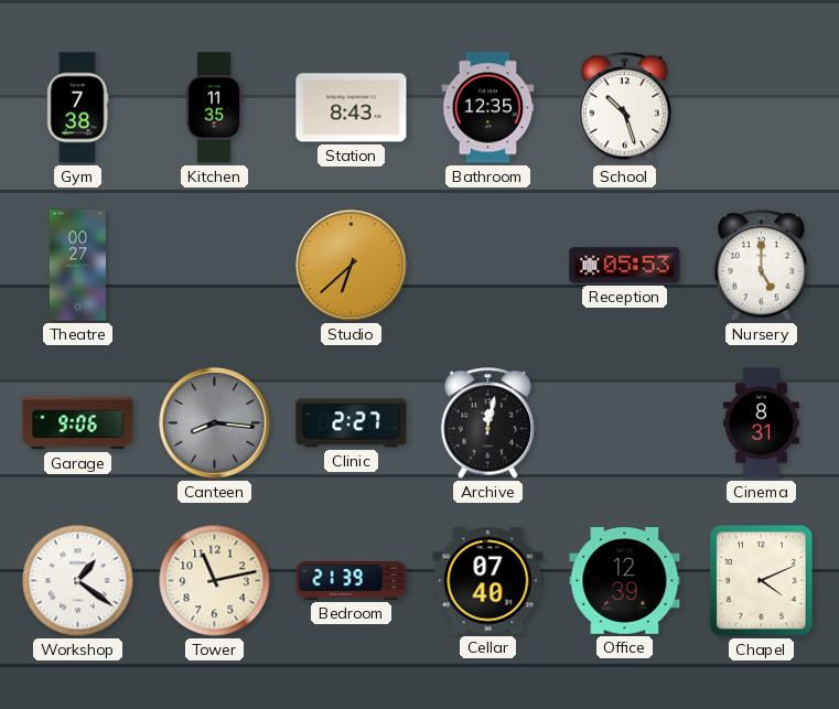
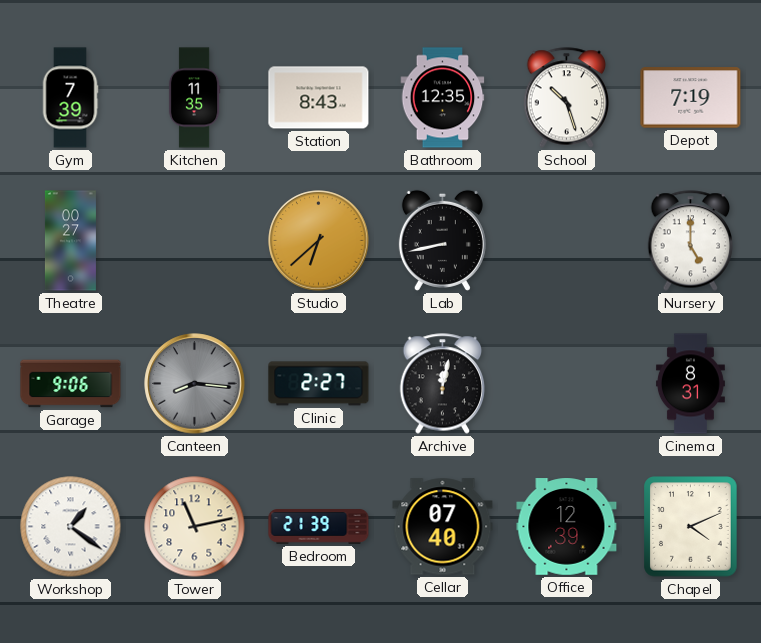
Gym: 7:38 -> 7:39 (70, 98)
Depot: none -> 7:19 (691, 98)
Lab: none -> 8:43 (442, 240)
Reception: 05:53 -> none (625, 266)
